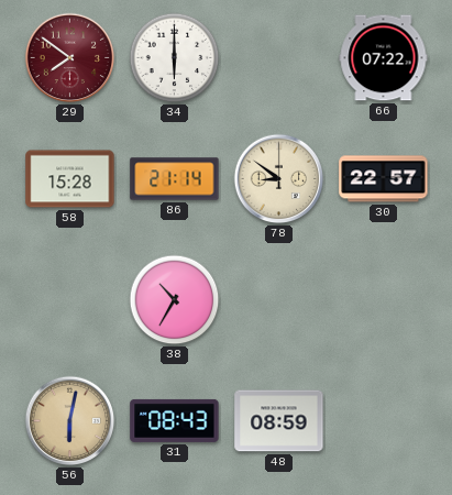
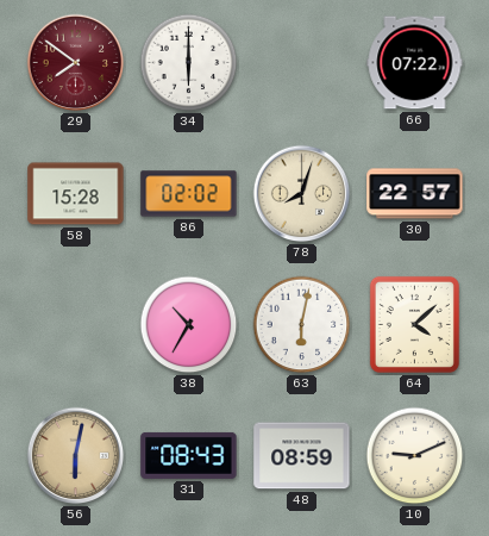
86: 21:14 -> 02:02 (189, 194)
78: 8:51 -> 8:03 (302, 194)
63: none -> 6:02 (302, 325)
64: none -> 4:08 (414, 324)
10: none -> 9:11 (415, 456)
